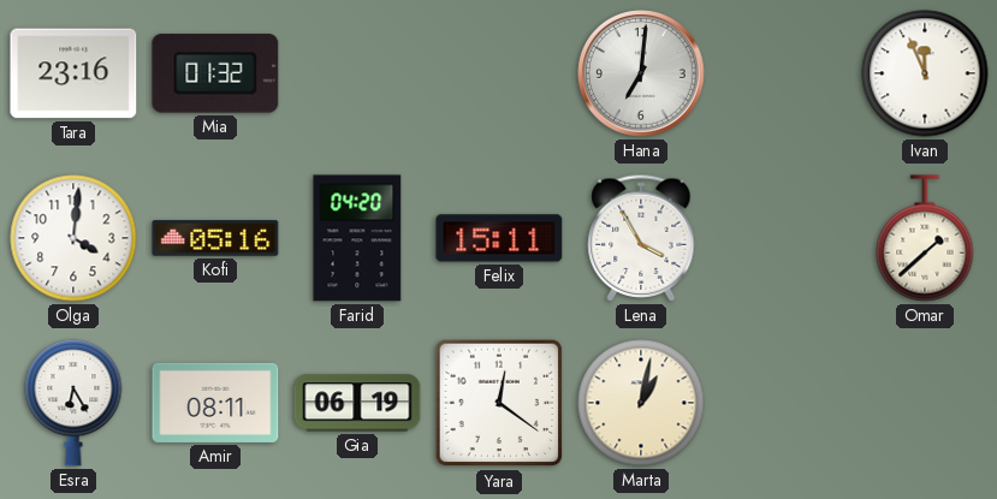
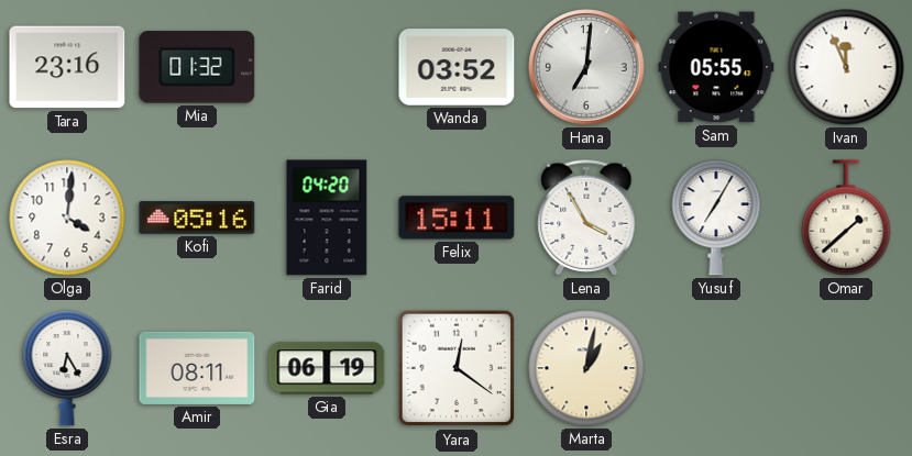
Wanda: none -> 03:52 (457, 67)
Sam: none -> 05:55 (716, 67)
Yusuf: none -> 7:05 (716, 218)
